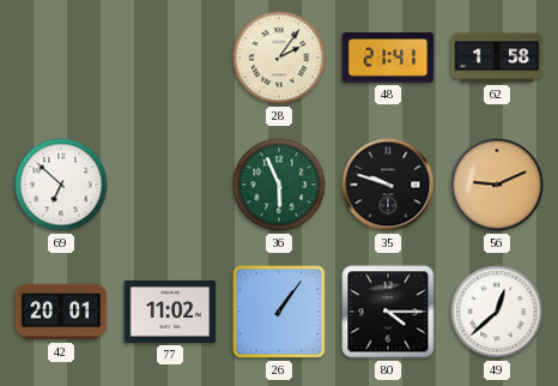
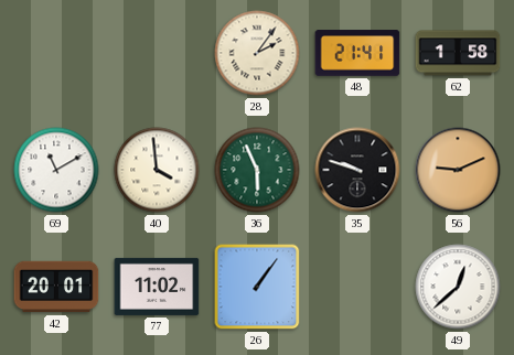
69: 6:52 -> 11:10 (56, 170)
40: none -> 3:59 (157, 170)
80: 4:15 -> none (388, 312)
